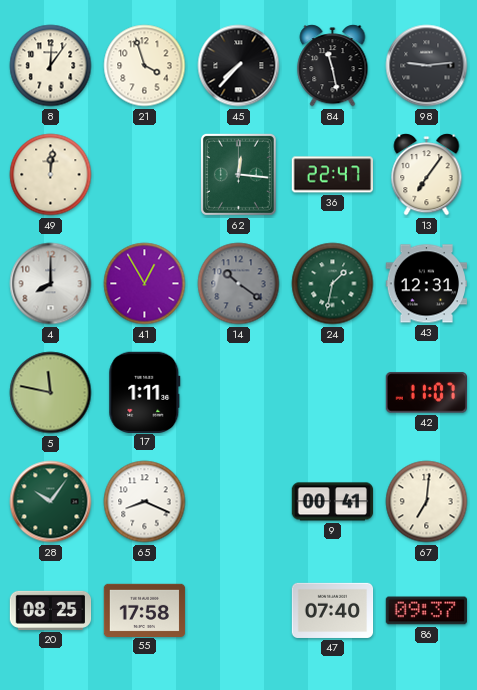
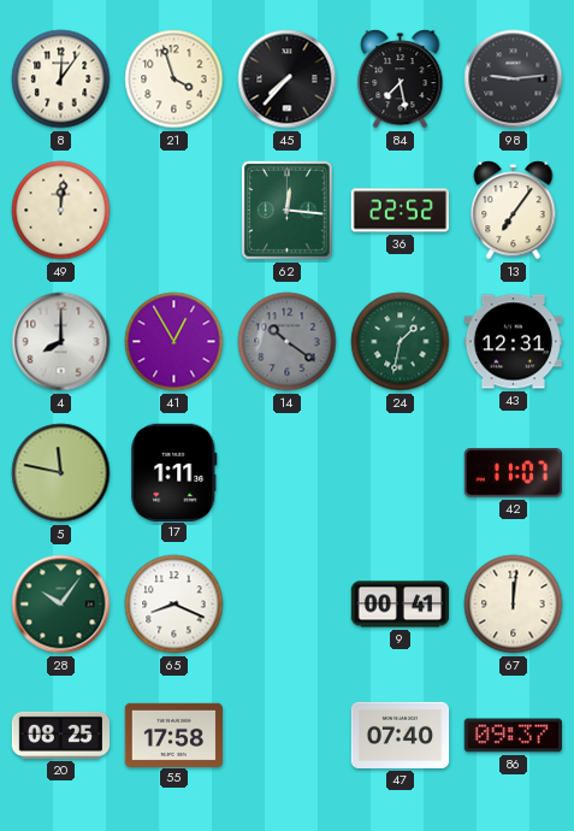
84: 11:28 -> 7:28 (401, 79)
36: 22:47 -> 22:52 (400, 211)
67: 7:01 -> 12:01 (514, 605)
